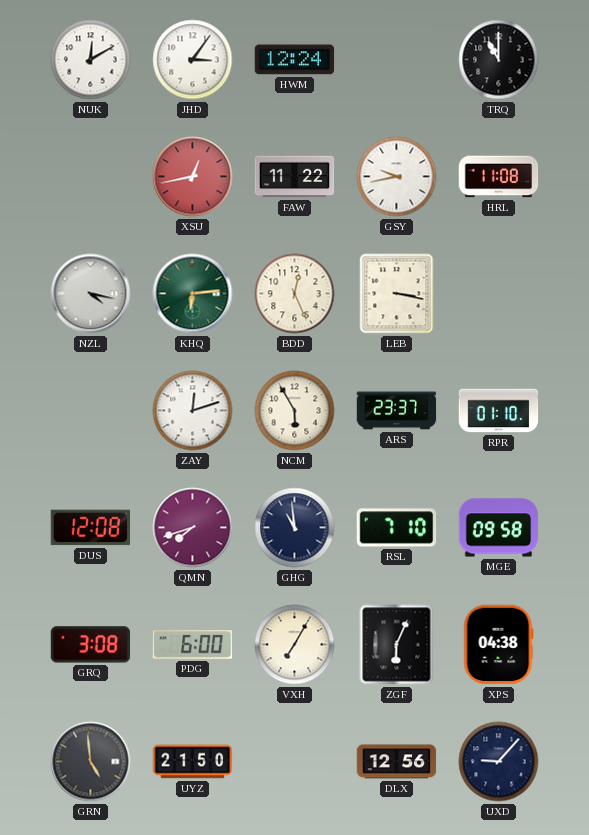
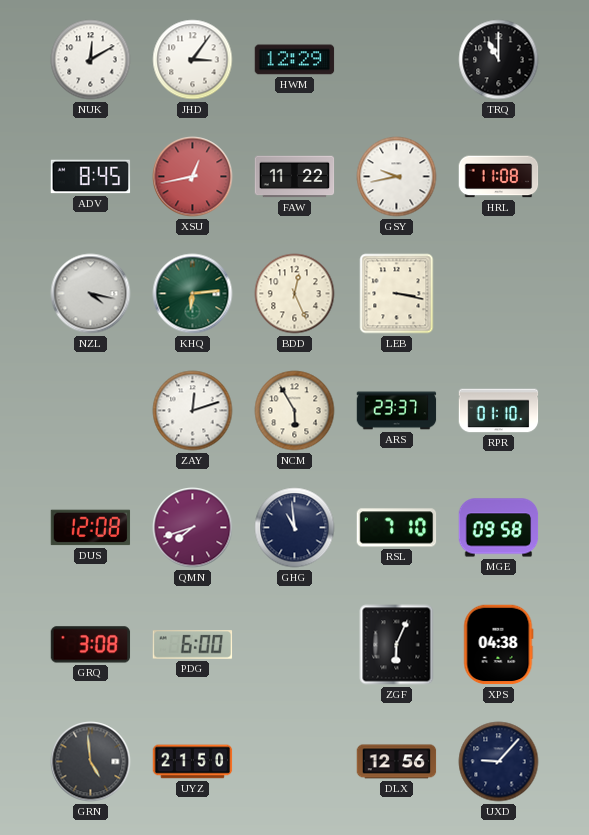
HWM: 12:24 -> 12:29 (295, 60)
ADV: none -> 8:45 (91, 177)
VXH: 7:05 -> none (295, 645)
